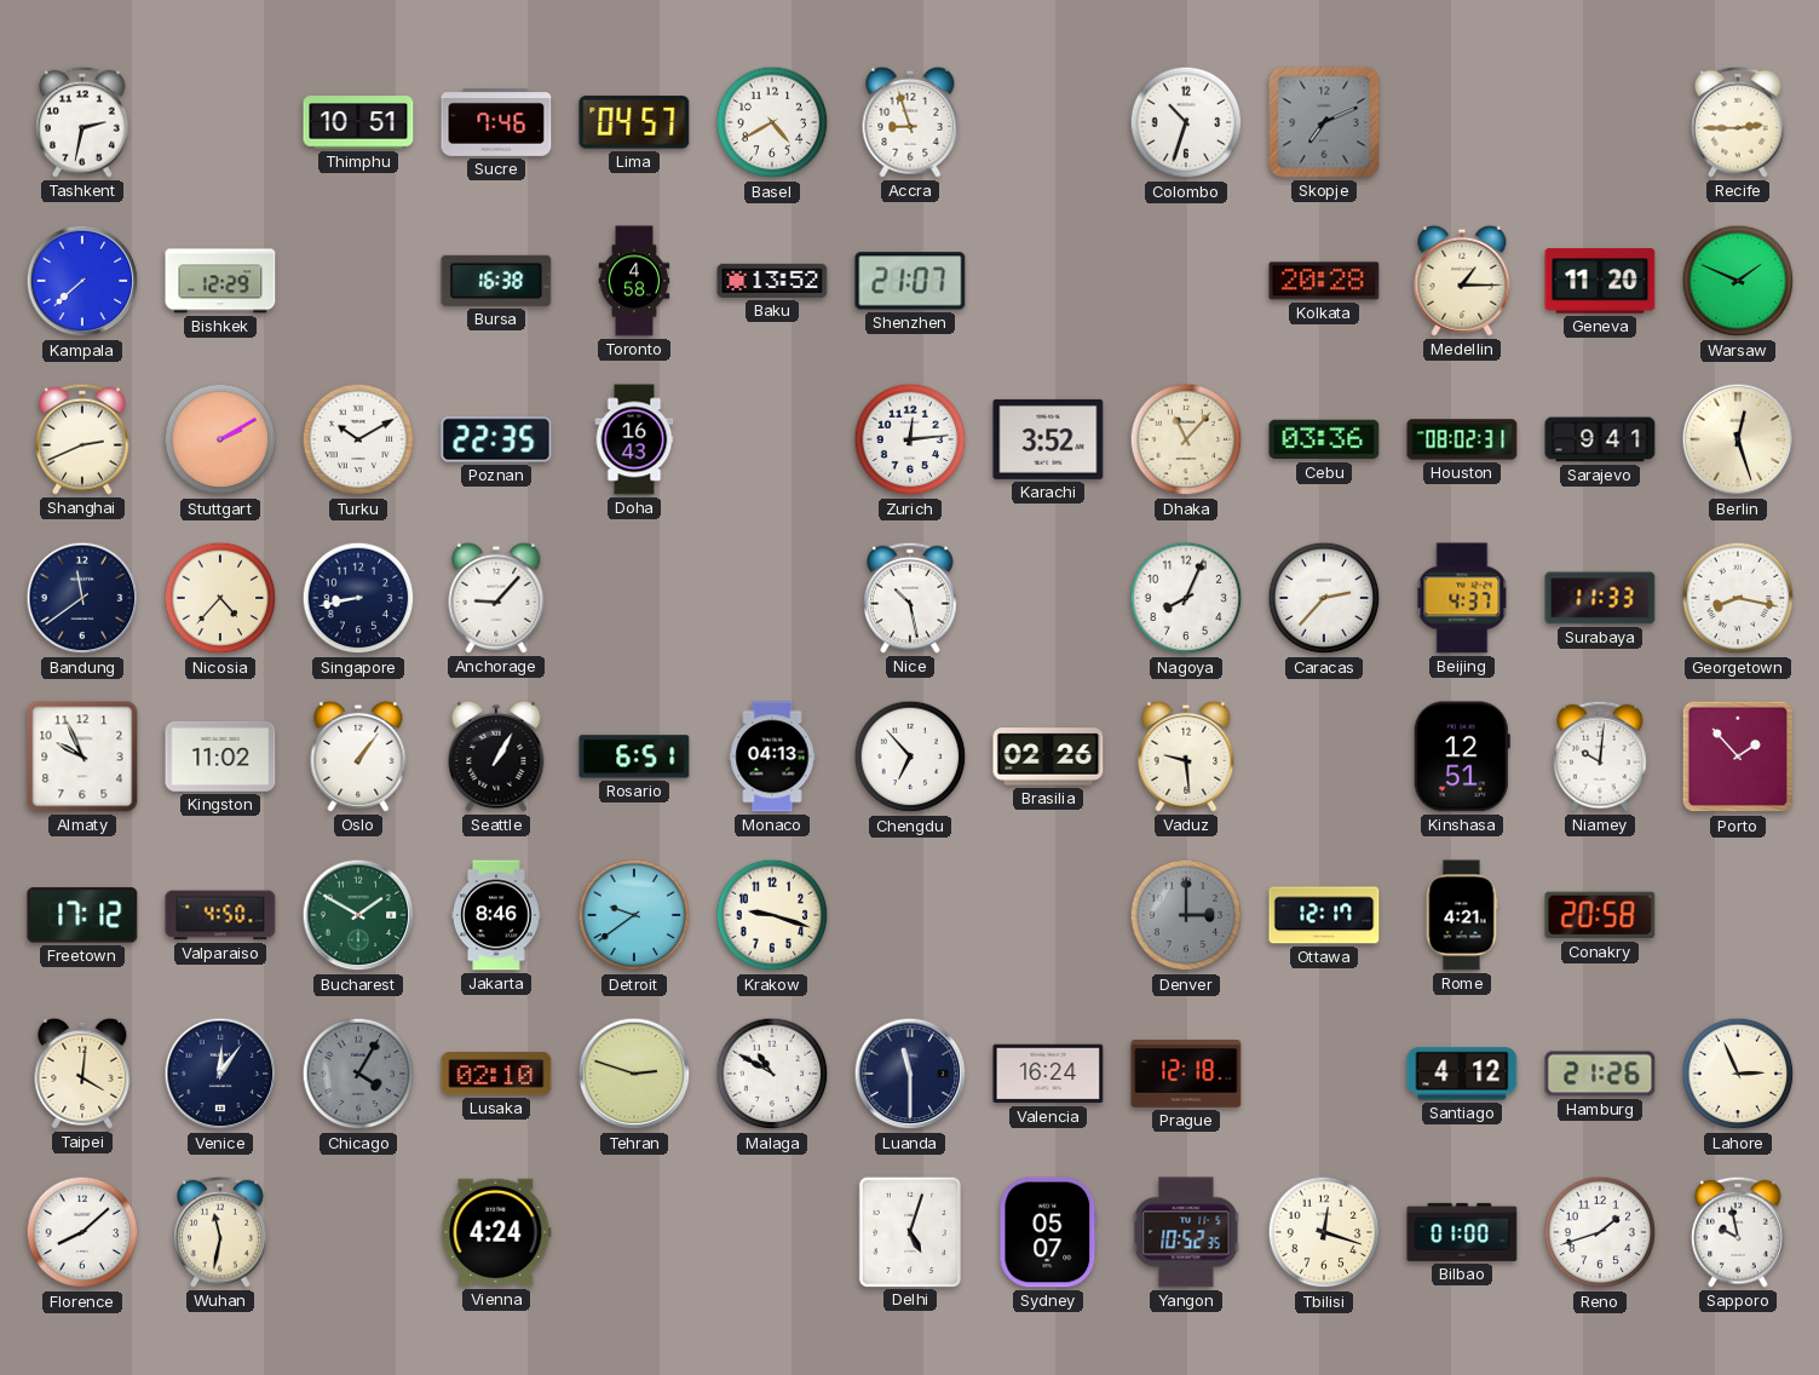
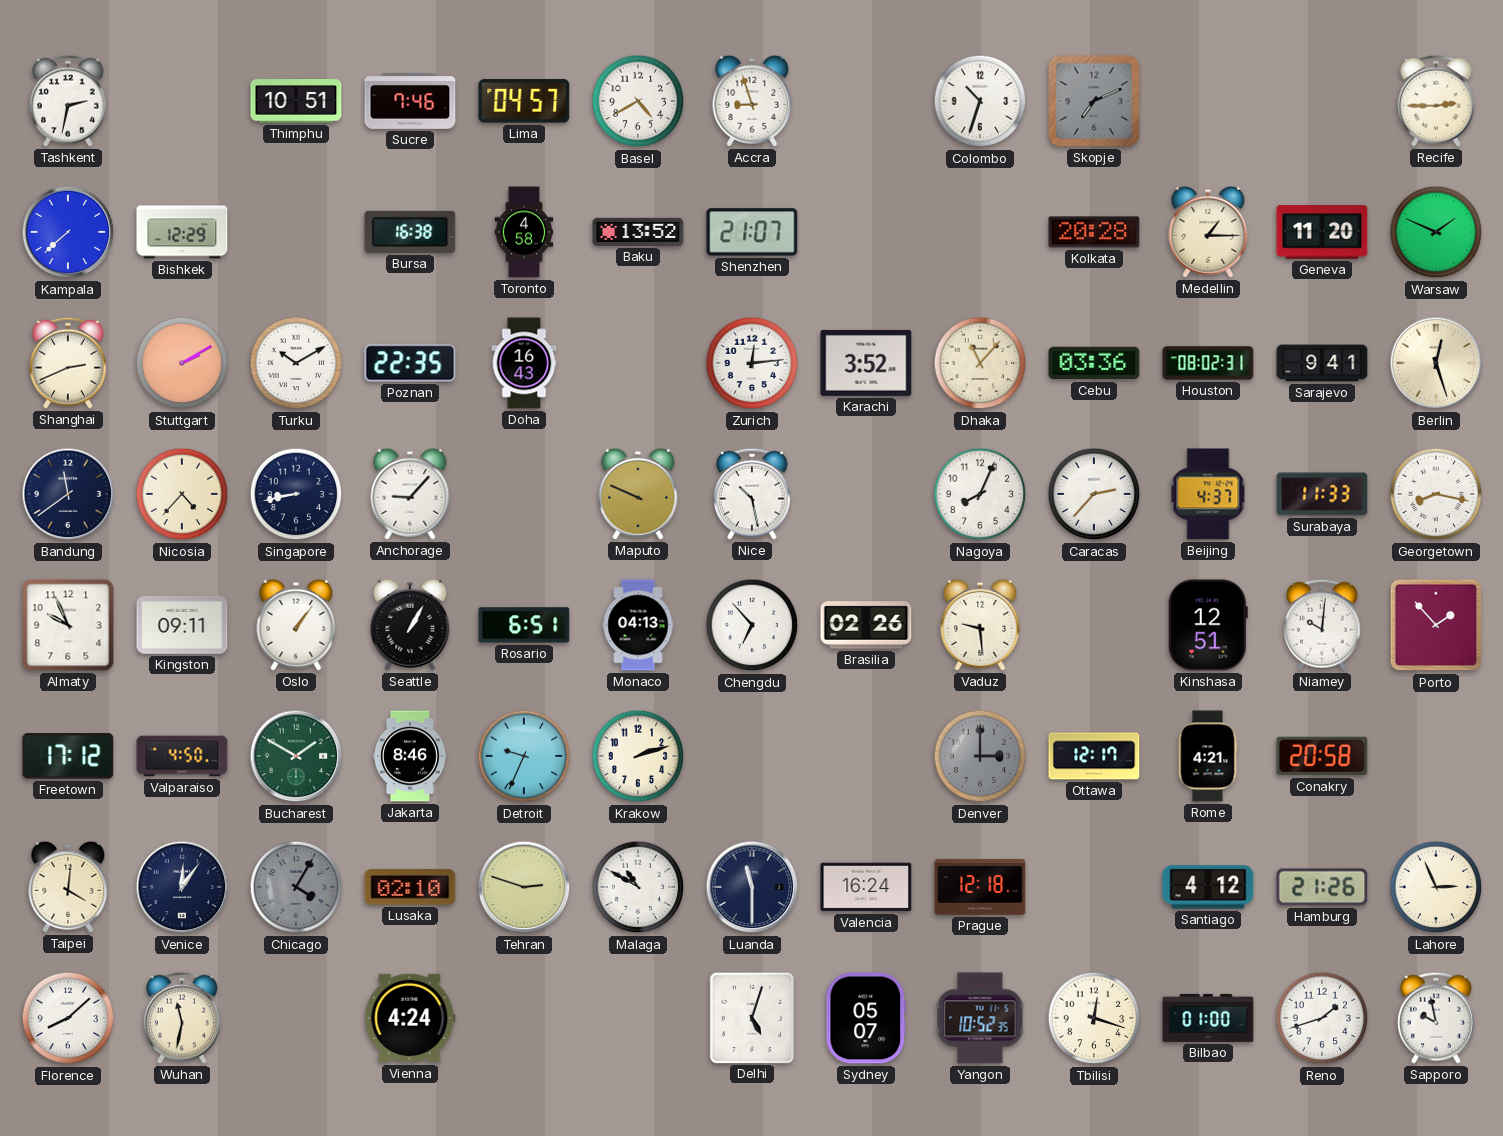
Maputo: none -> 9:49 (638, 494)
Kingston: 11:02 -> 09:11 (182, 625)
Detroit: 9:39 -> 9:34 (524, 756)
Krakow: 9:18 -> 2:12 (638, 756)
